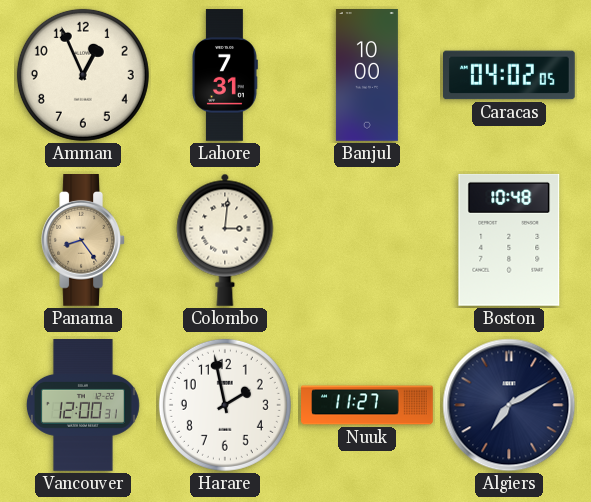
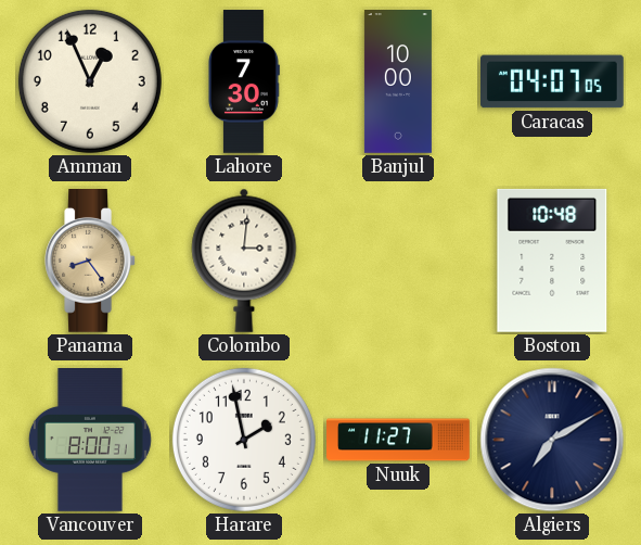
Lahore: 7:31 -> 7:30 (244, 81)
Caracas: 04:02 -> 04:07 (553, 81)
Vancouver: 12:00 -> 8:00 (90, 441)
